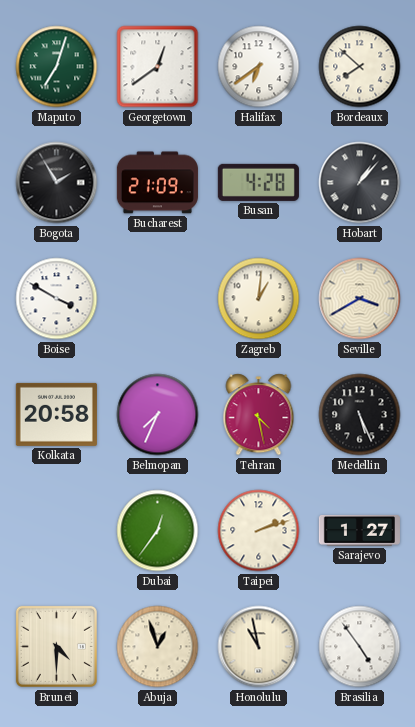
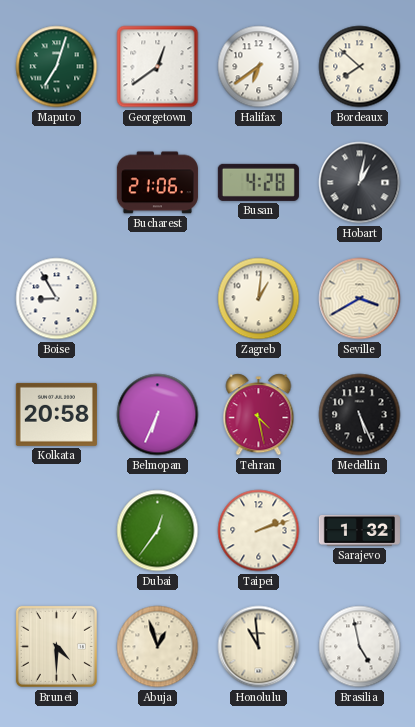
Bogota: 1:55 -> none (57, 183)
Bucharest: 21:09 -> 21:06 (157, 183)
Hobart: 1:07 -> 1:02 (360, 183)
Boise: 3:50 -> 8:55 (57, 299)
Belmopan: 7:34 -> 6:34 (158, 415)
Sarajevo: 1:27 -> 1:32 (359, 530)
Honolulu: 10:58 -> 10:59 (259, 647)
Brasilia: 4:54 -> 4:58 (360, 647)
